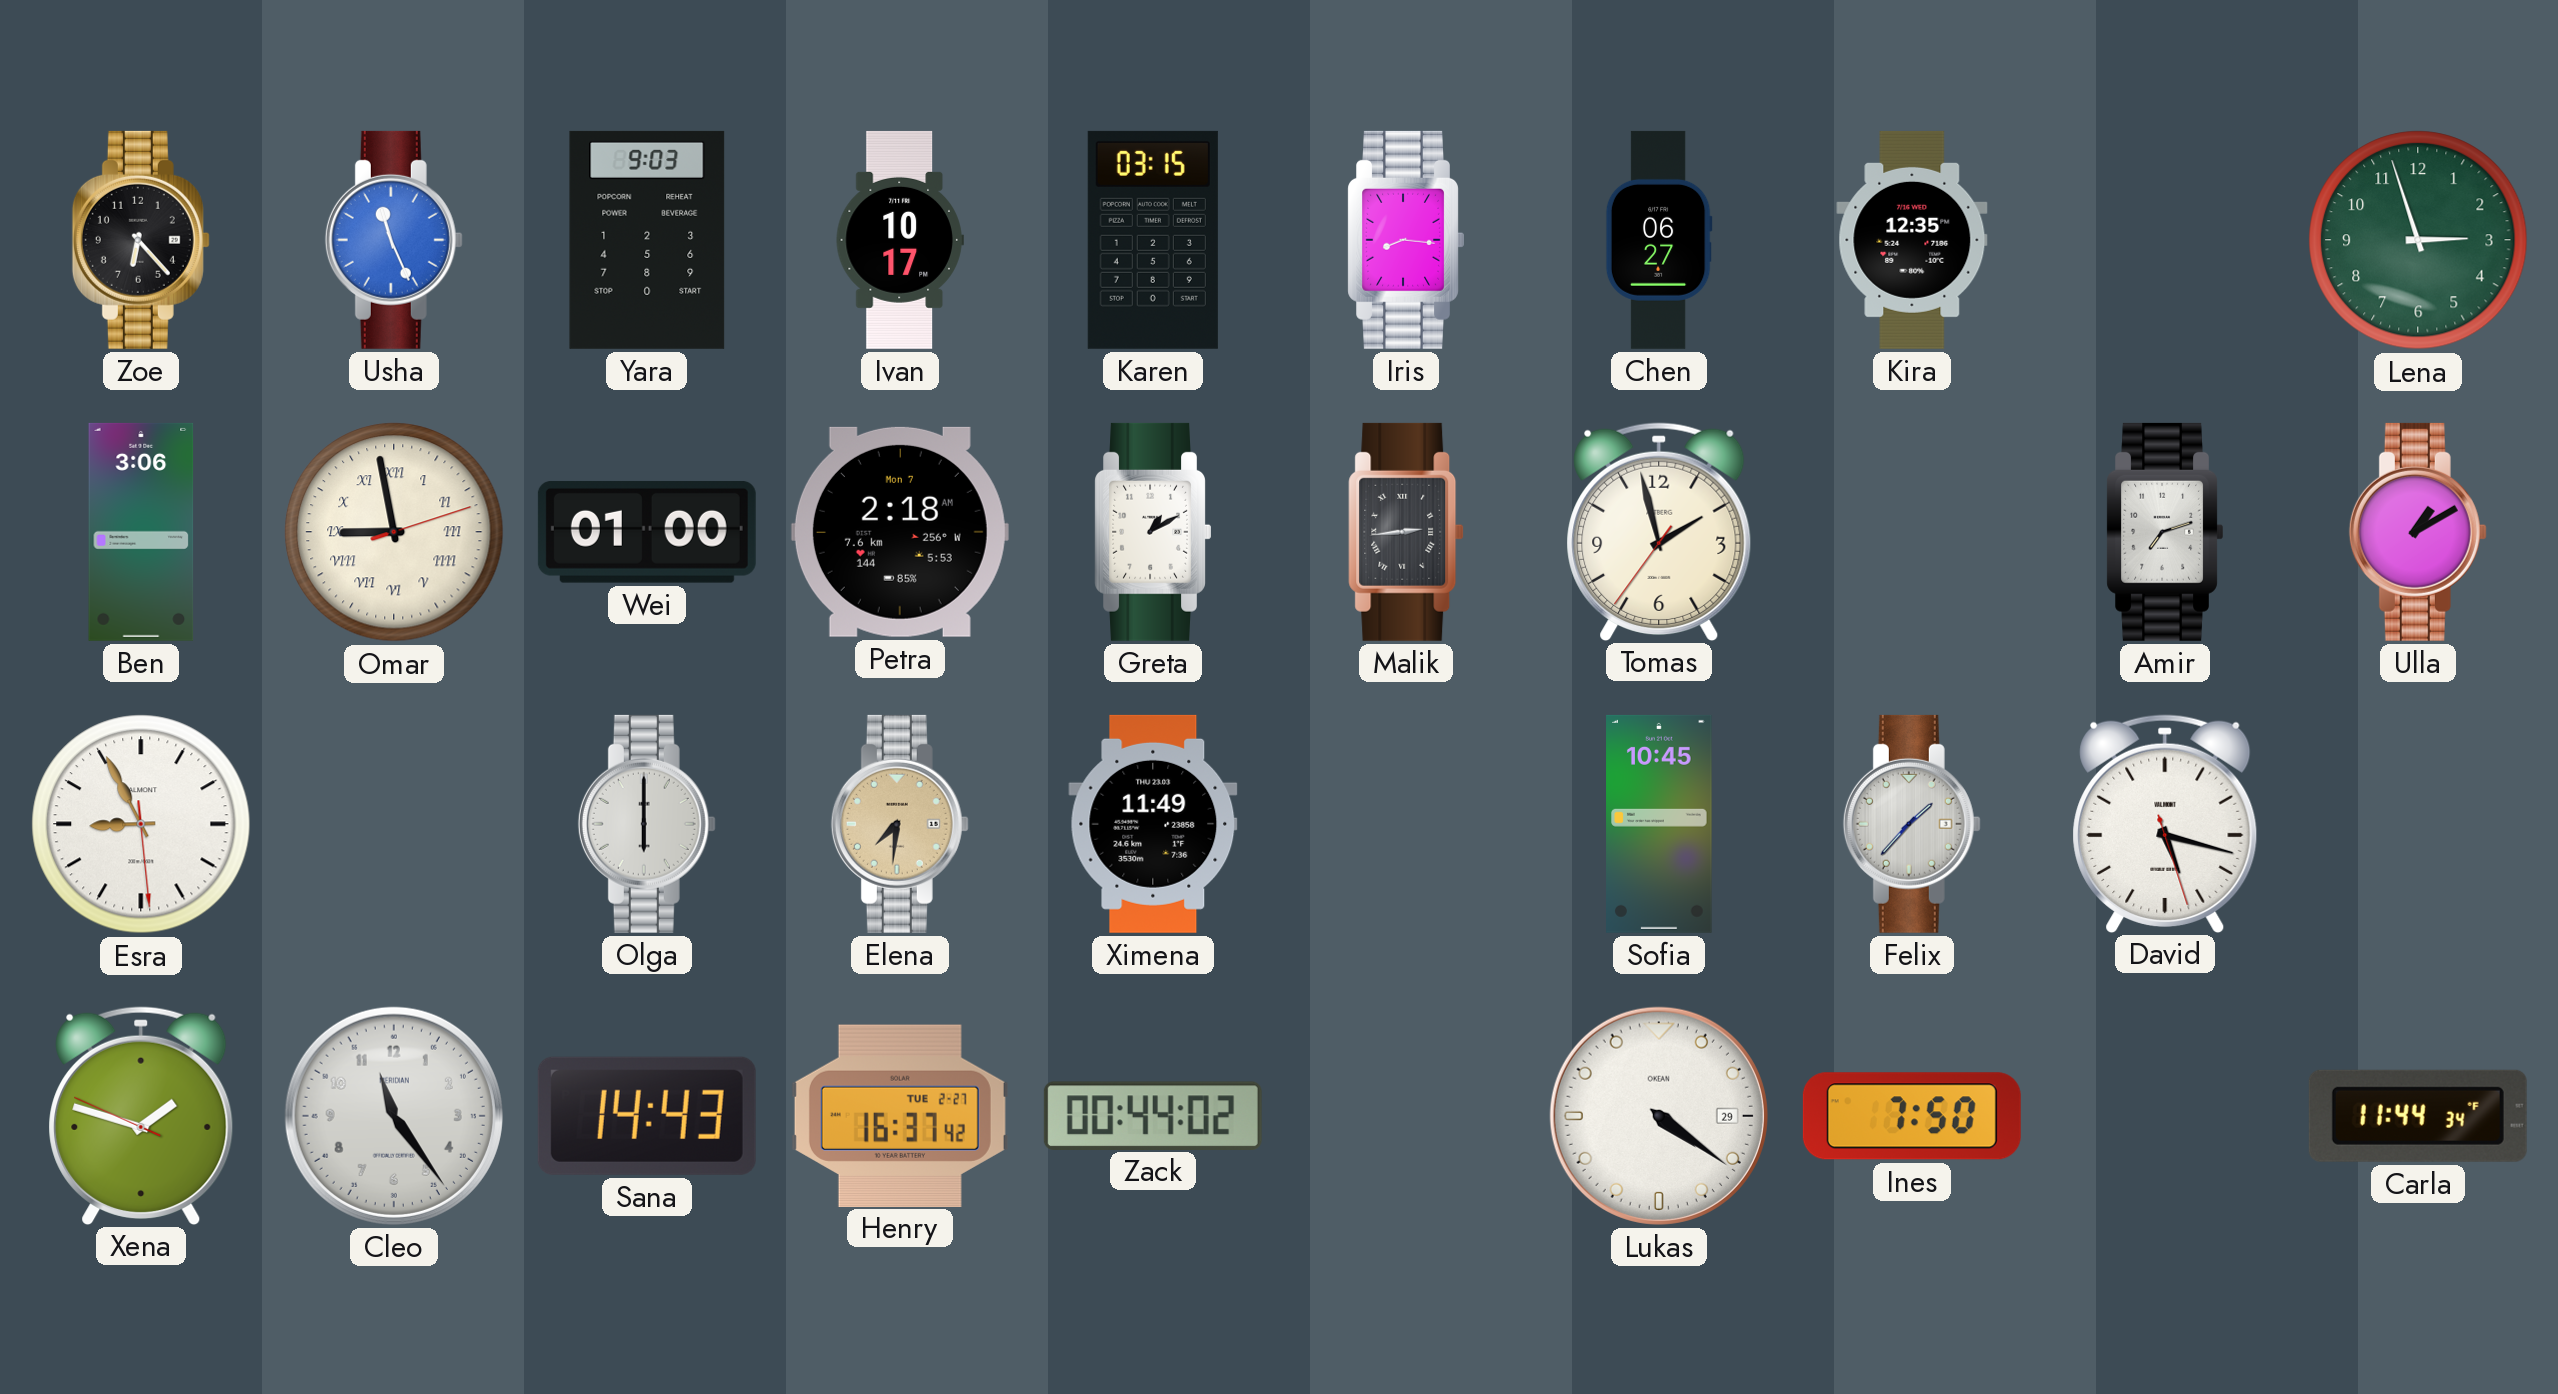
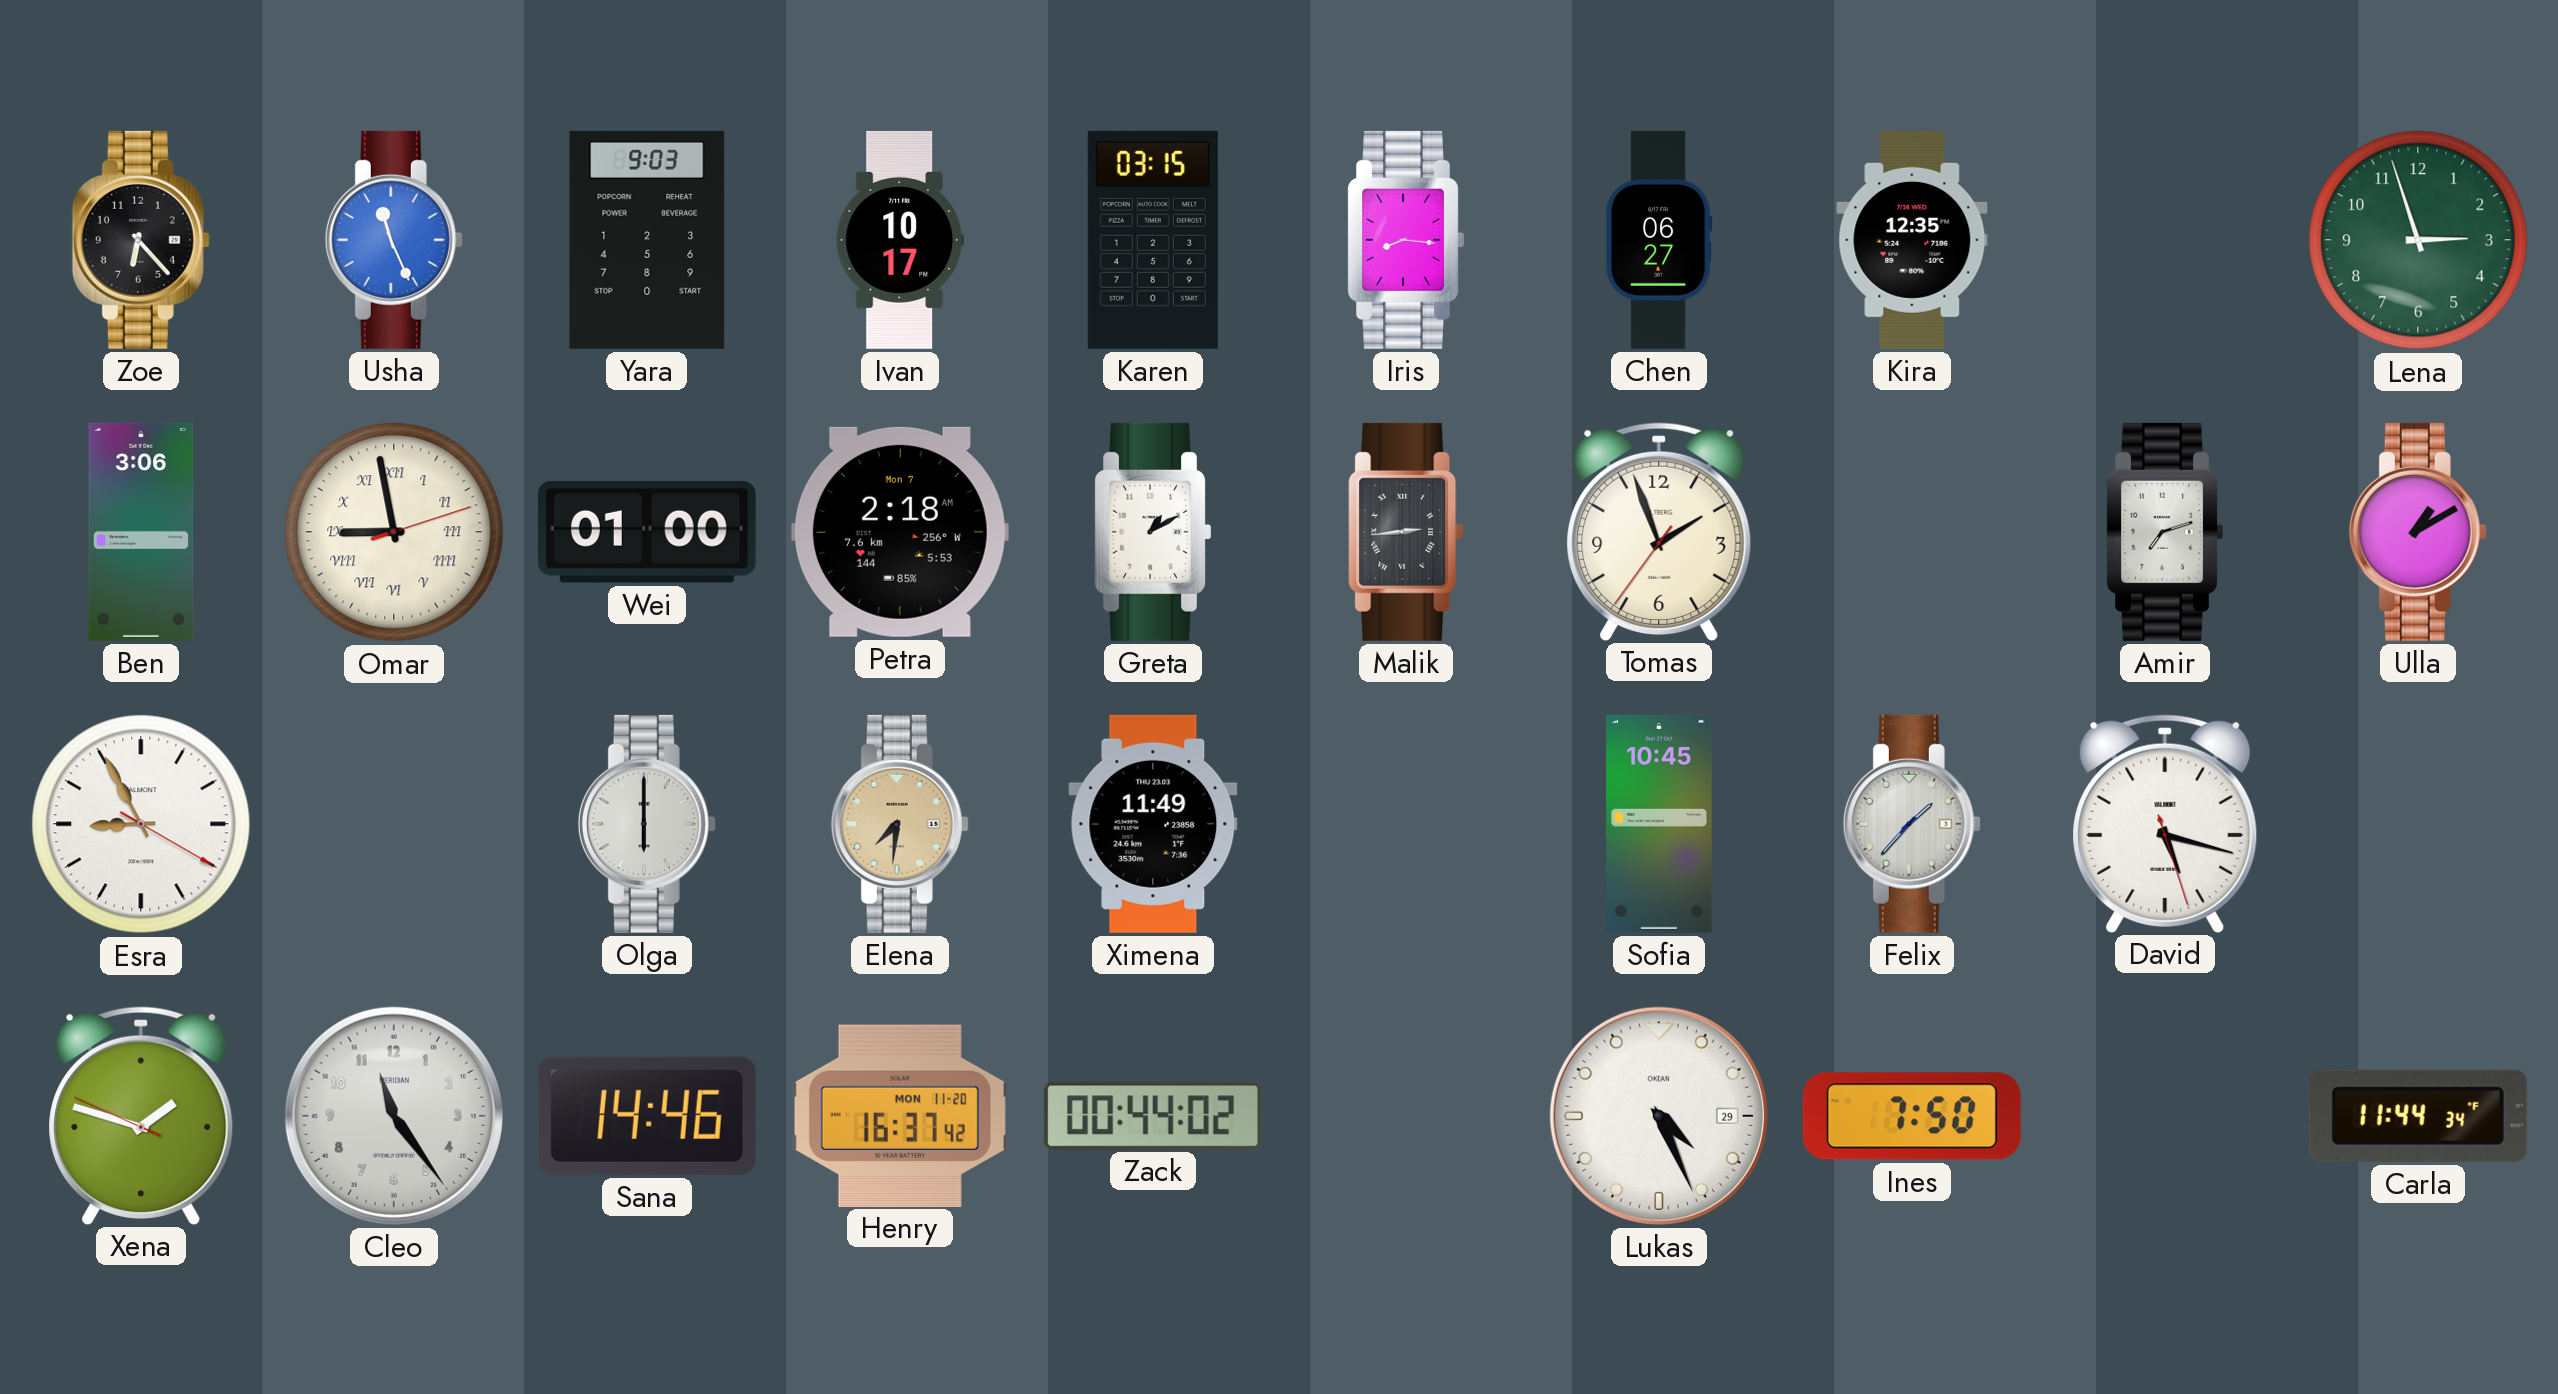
Tomas: 1:57 -> 1:56 (1659, 531)
Esra: 8:55:29 -> 8:55:20 (141, 824)
Sana: 14:43 -> 14:46 (647, 1116)
Henry date: TUE 2-27 -> MON 11-20 (900, 1115)
Lukas: 4:21 -> 4:26 (1659, 1116)
